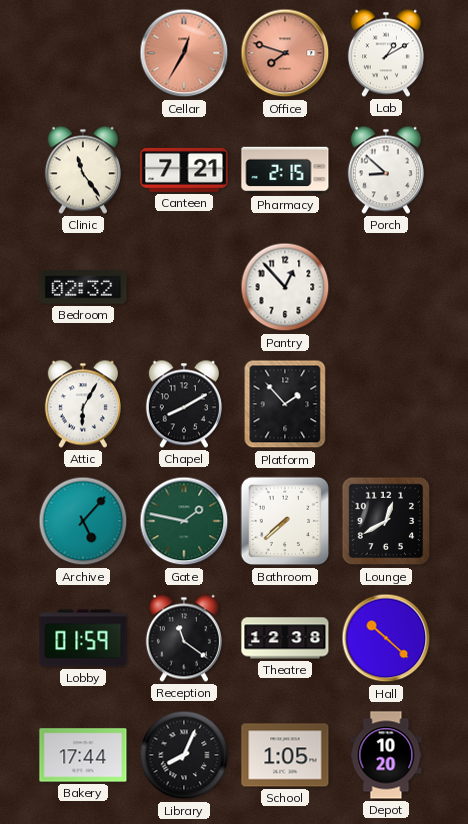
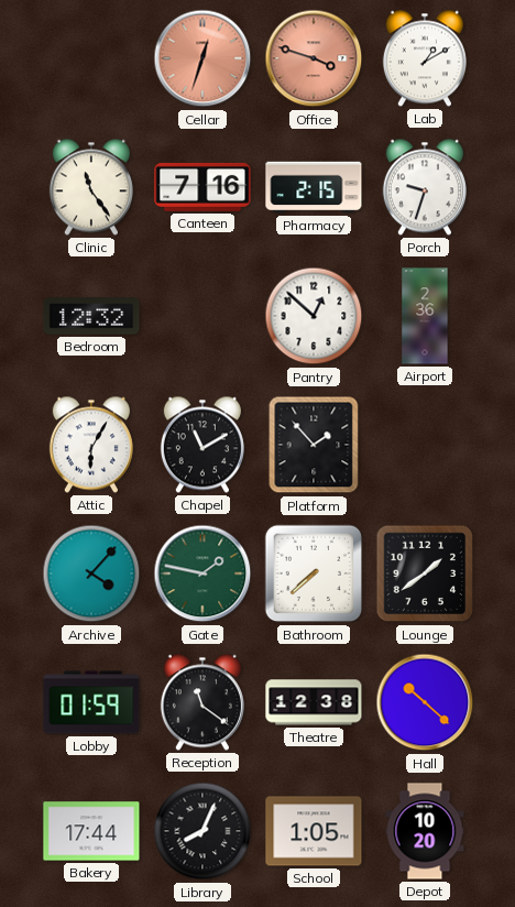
Cellar: 12:35 -> 12:33 (202, 58)
Office: 7:48 -> 3:48 (314, 58)
Canteen: 7:21 -> 7:16 (202, 187)
Porch: 8:52 -> 9:33 (425, 187)
Bedroom: 02:32 -> 12:32 (91, 316)
Pantry: 12:53 -> 12:52 (314, 316)
Airport: none -> 2:36 (425, 316)
Chapel: 8:10 -> 11:10 (202, 445)
Archive: 5:07 -> 4:07 (91, 573)
Lounge: 12:40 -> 1:39 (425, 573)
